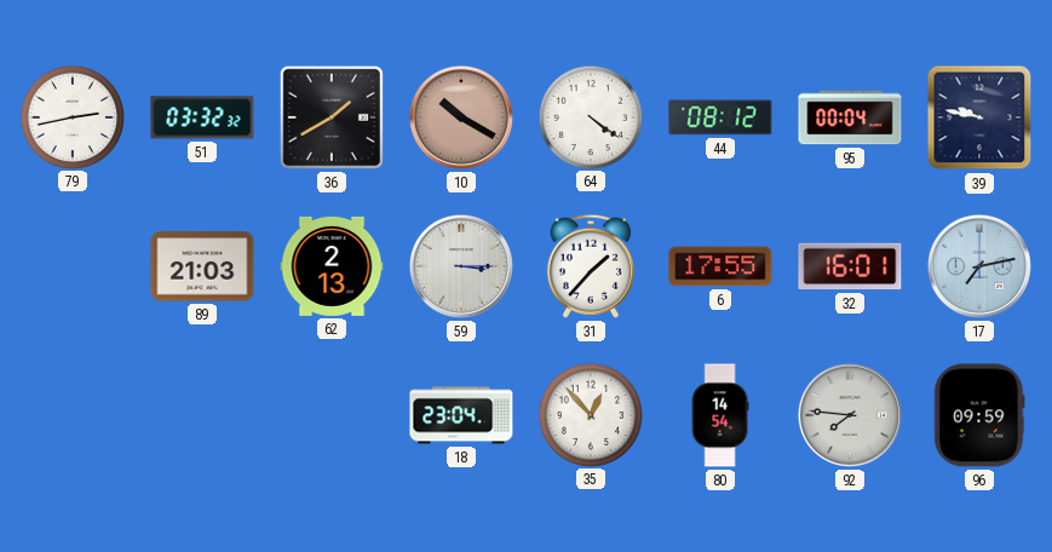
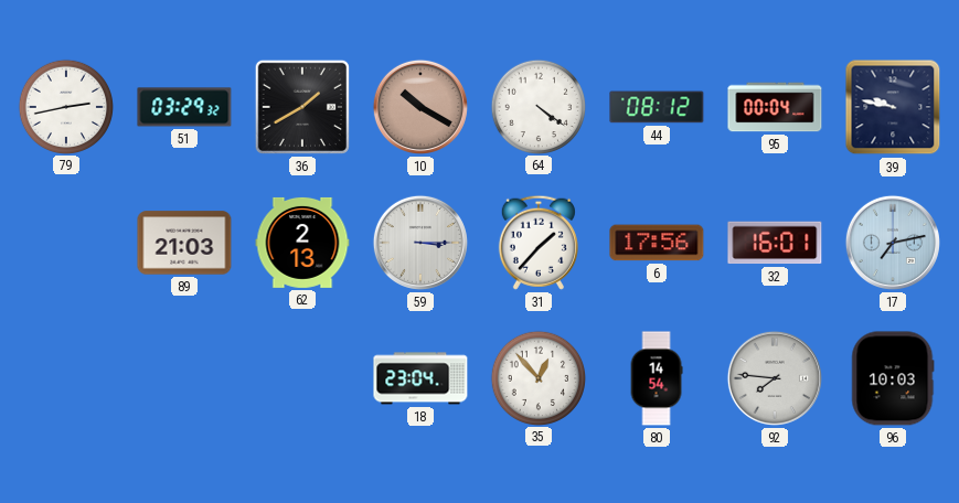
51: 03:32 -> 03:29 (184, 107)
6: 17:55 -> 17:56 (657, 243)
96: 09:59 -> 10:03 (893, 378)
